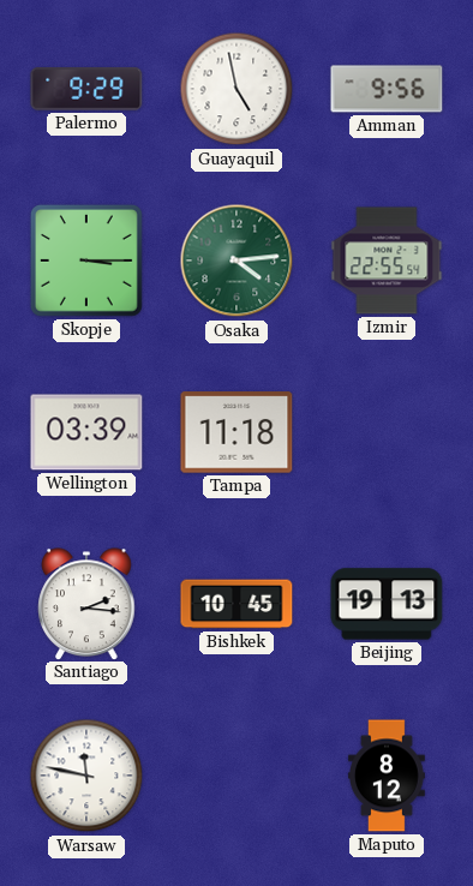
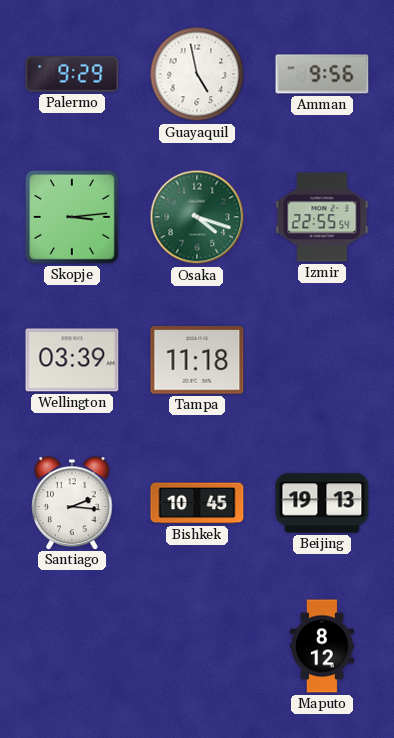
Skopje: 3:15 -> 3:14 (72, 217)
Osaka: 4:14 -> 4:18 (197, 217)
Warsaw: 11:47 -> none (86, 776)
